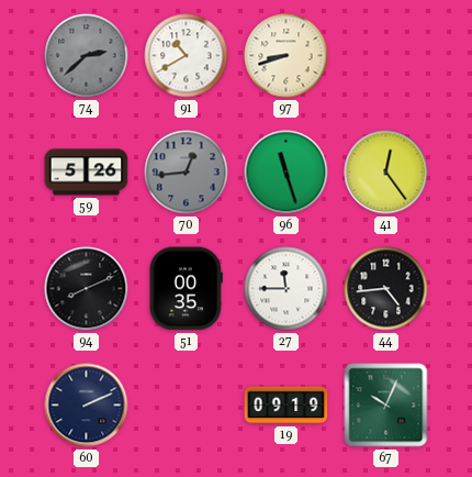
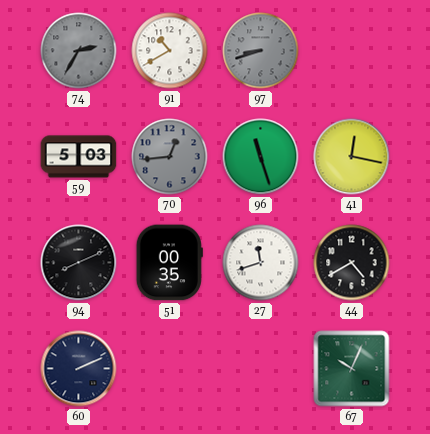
74: 2:38 -> 2:35 (79, 51)
97 dial: cream -> grey (261, 51)
59: 5:26 -> 5:03 (79, 157)
41: 12:24 -> 12:17 (352, 157)
27: 11:45 -> 11:42 (261, 263)
44: 4:44 -> 4:40 (352, 263)
19: 09:19 -> none (286, 406)
